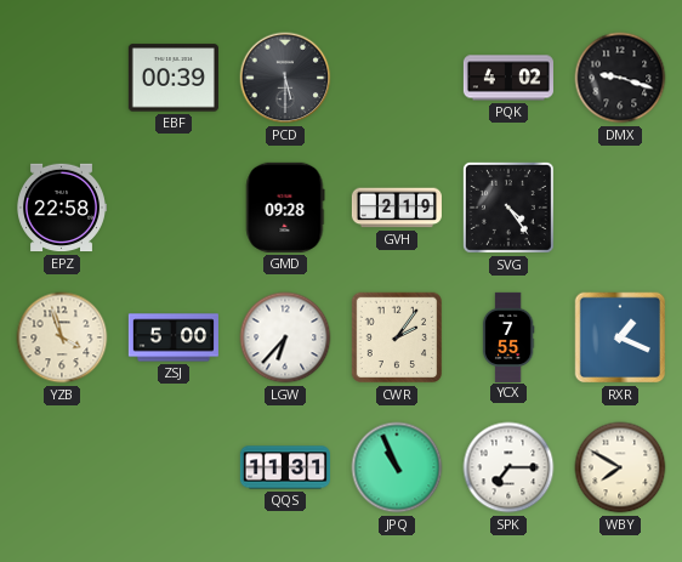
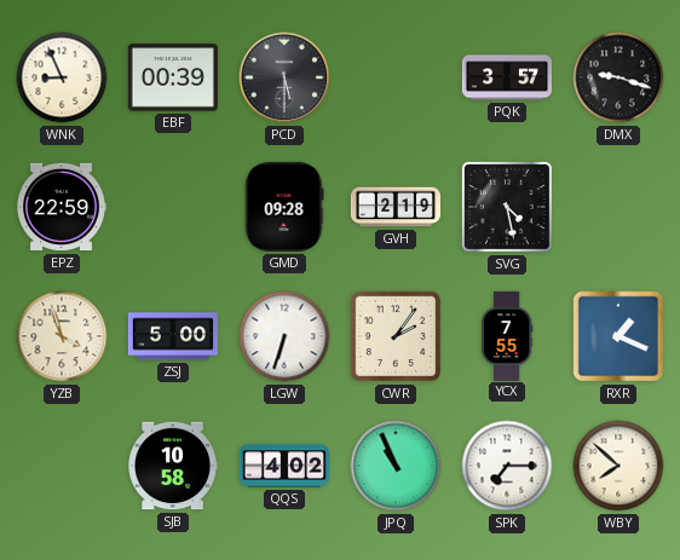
WNK: none -> 8:56 (62, 77)
PQK: 4:02 -> 3:57 (507, 77)
EPZ: 22:58 -> 22:59 (62, 207)
SVG: 4:24 -> 4:28 (507, 207)
LGW: 6:37 -> 6:33 (284, 336)
SJB: none -> 10:58 (173, 466)
QQS: 11:31 -> 4:02 (283, 466)
WBY: 7:50 -> 7:52 (618, 466)
